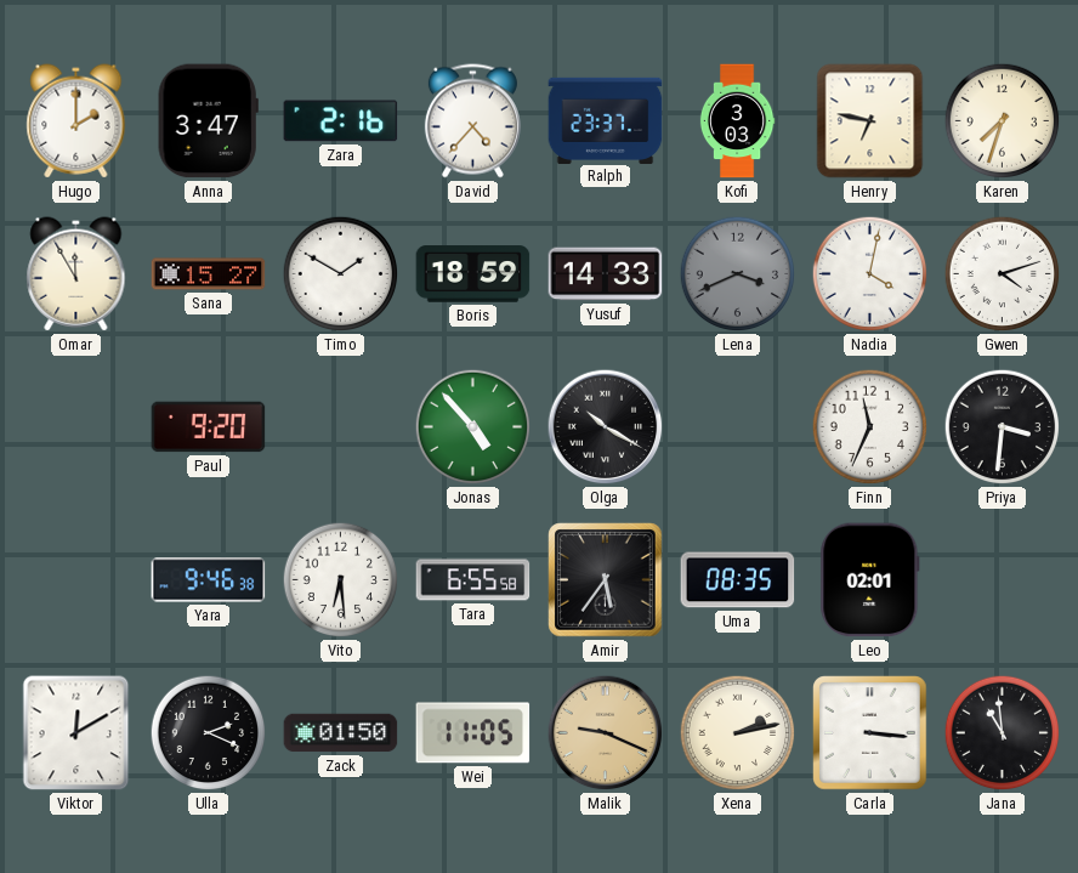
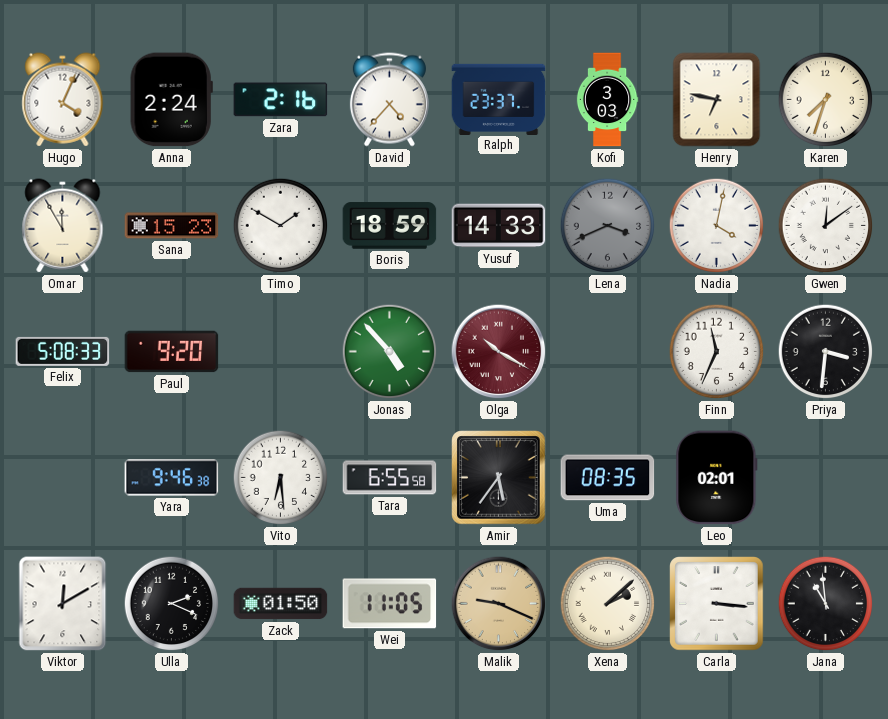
Hugo: 2:00 -> 4:04 (63, 100)
Anna: 3:47 -> 2:24 (171, 100)
Sana: 15:27 -> 15:23 (172, 226)
Gwen: 4:12 -> 12:09 (826, 226)
Felix: none -> 5:08 (63, 351)
Olga dial: black -> burgundy (499, 352)
Xena: 2:13 -> 2:08 (608, 604)
